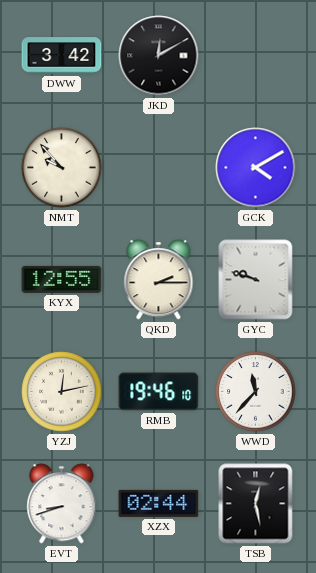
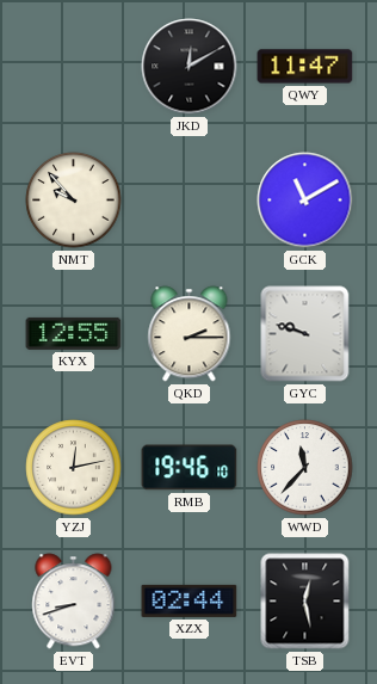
DWW: 3:42 -> none (62, 56)
QWY: none -> 11:47 (305, 67)
GCK: 4:10 -> 11:10 (305, 201)
